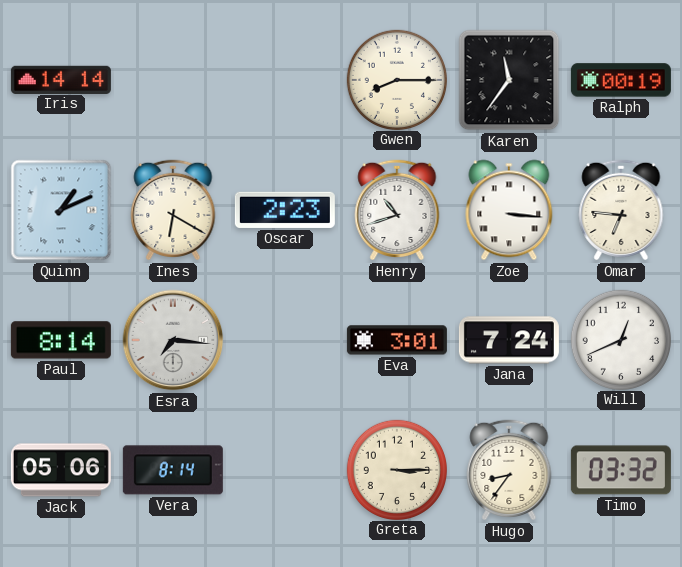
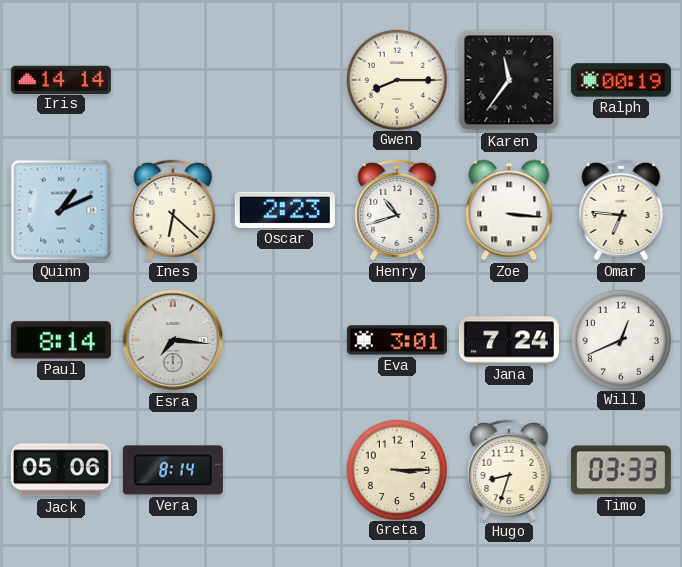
Ines: 6:20 -> 6:22 (173, 210)
Hugo: 8:36 -> 8:33 (509, 470)
Timo: 03:32 -> 03:33 (621, 470)
